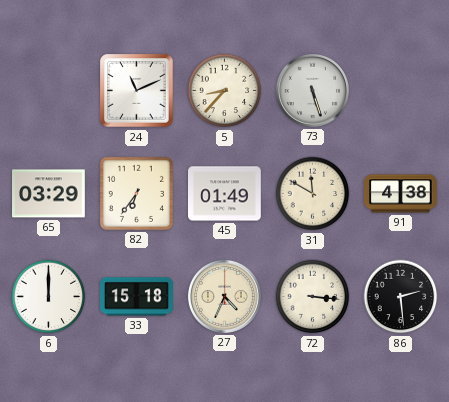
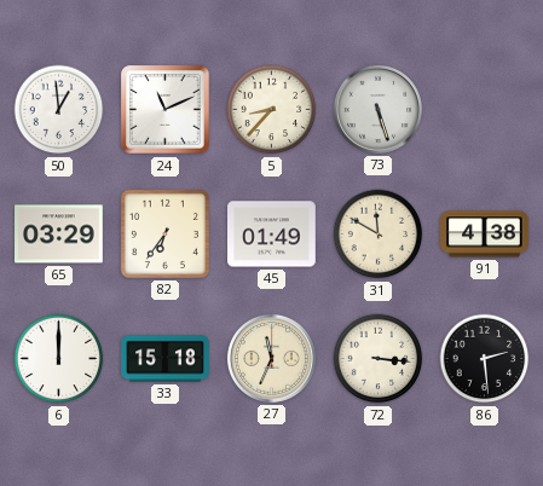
50: none -> 12:59 (59, 110)
27: 4:34 -> 11:34 (271, 358)
